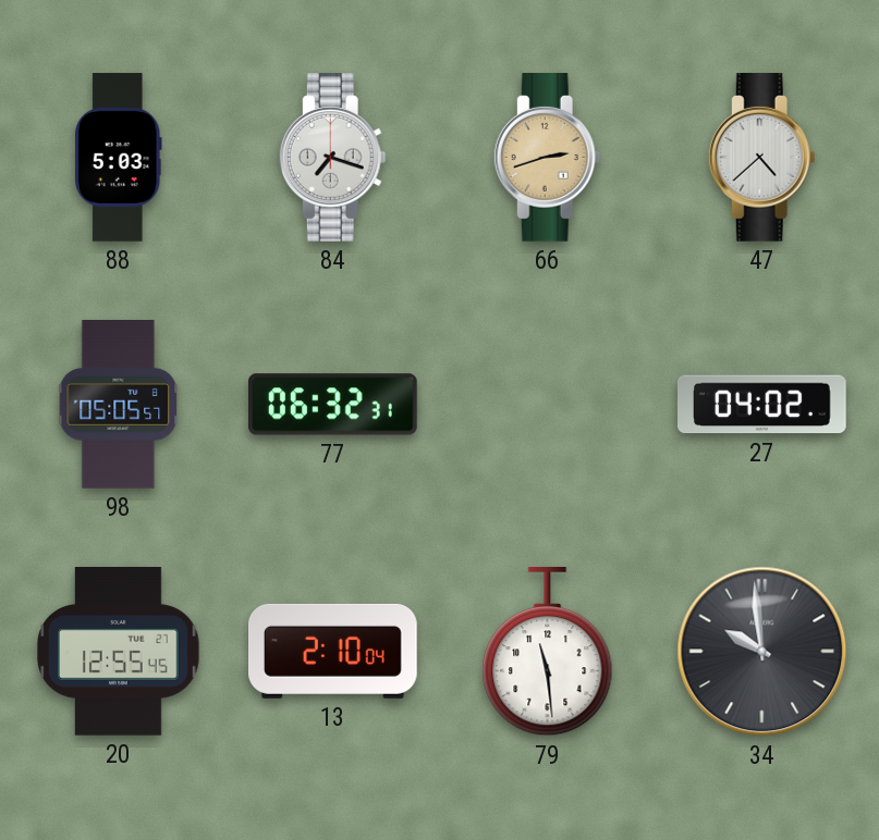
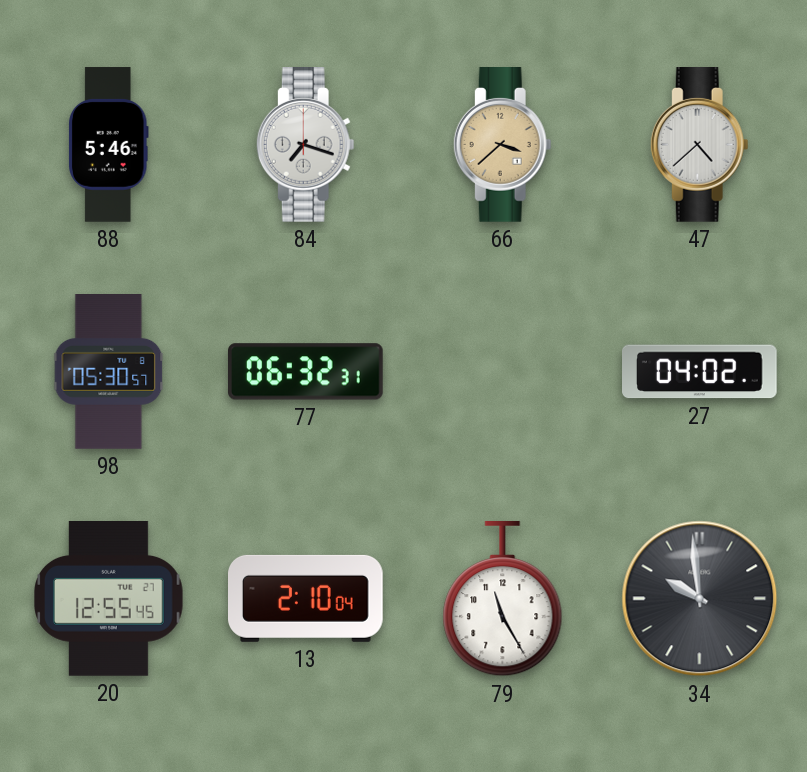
88: 5:03 -> 5:46 (109, 145)
66: 2:42 -> 3:38 (502, 145)
98: 05:05 -> 05:30 (109, 372)
79: 11:29 -> 11:25 (503, 600)
